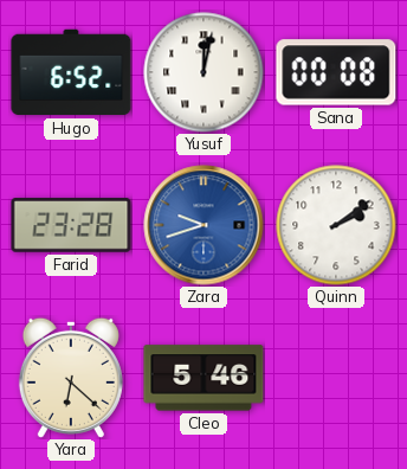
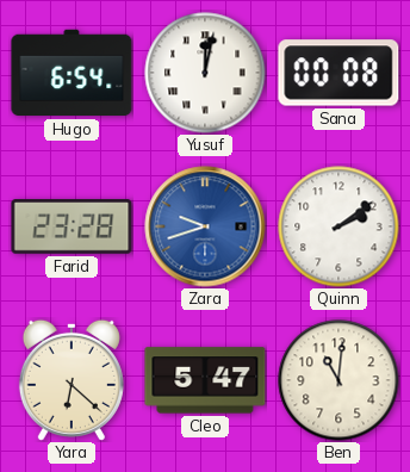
Hugo: 6:52 -> 6:54 (72, 73)
Cleo: 5:46 -> 5:47 (205, 380)
Ben: none -> 11:01 (338, 380)
